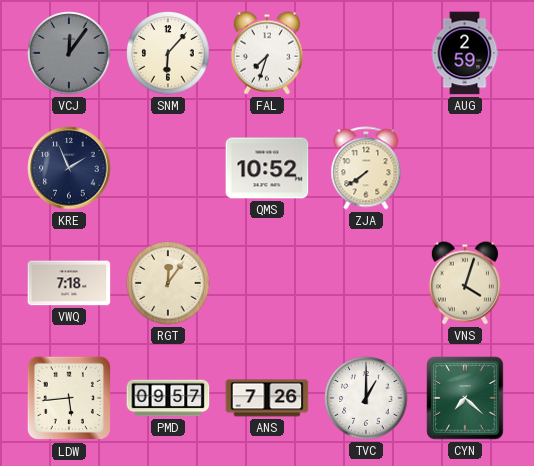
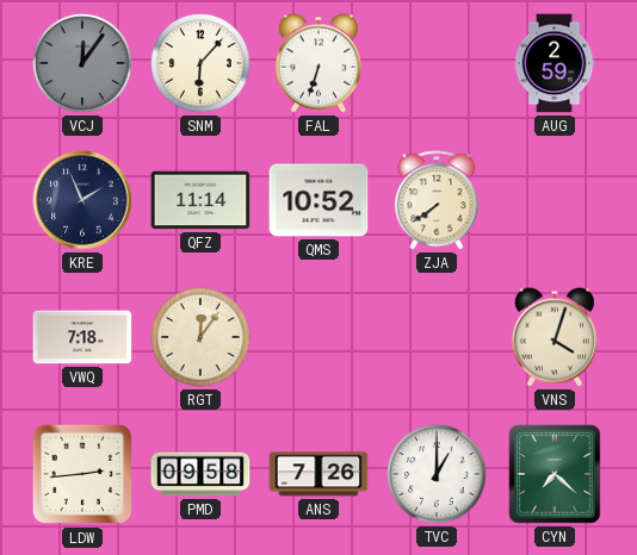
FAL: 7:33 -> 6:33 (318, 63)
QFZ: none -> 11:14 (200, 200)
LDW: 5:44 -> 2:44 (82, 474)
PMD: 09:57 -> 09:58 (200, 474)
